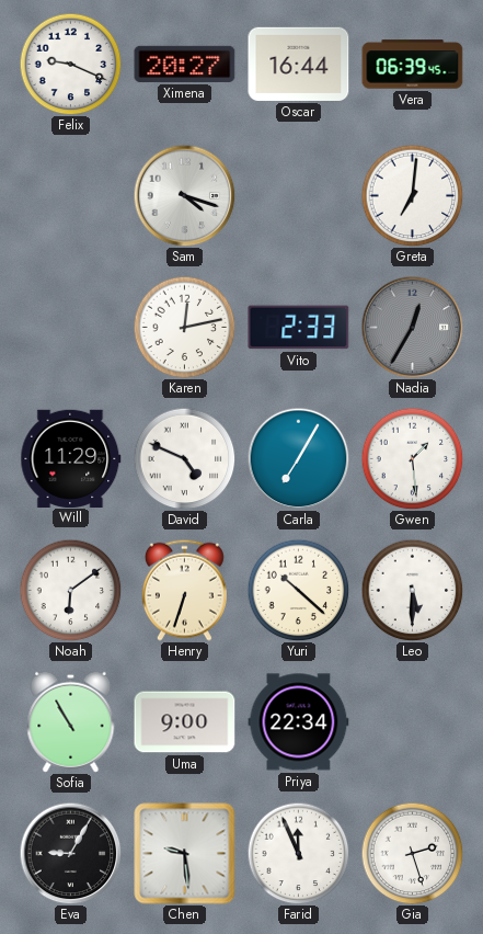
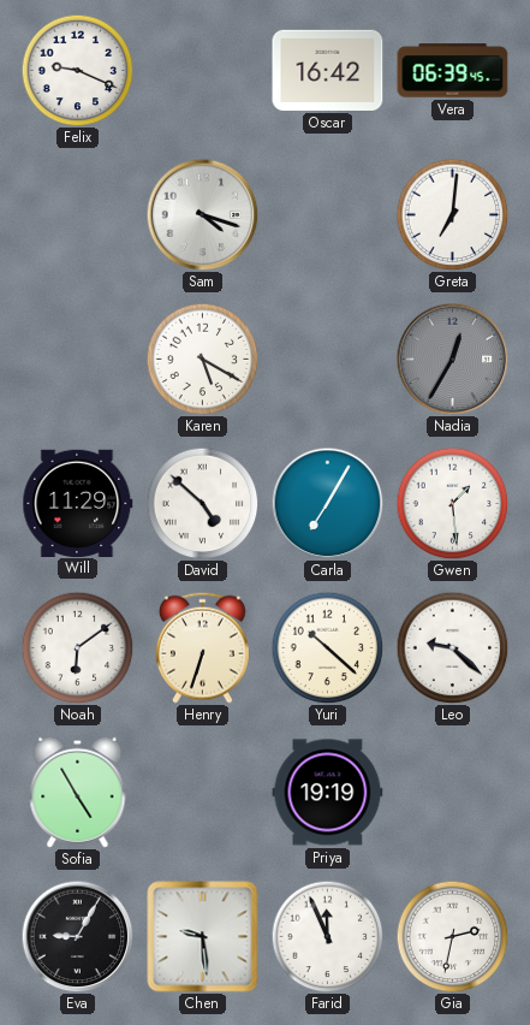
Ximena: 20:27 -> none (185, 64)
Oscar: 16:44 -> 16:42 (328, 70)
Karen: 12:13 -> 5:20 (202, 359)
Vito: 2:33 -> none (299, 328)
David: 4:49 -> 4:52 (202, 503)
Leo: 5:30 -> 9:22 (452, 647)
Sofia: 10:55 -> 4:55 (78, 792)
Uma: 9:00 -> none (185, 722)
Priya: 22:34 -> 19:19 (328, 793)
Gia: 2:27 -> 2:32 (452, 936)
